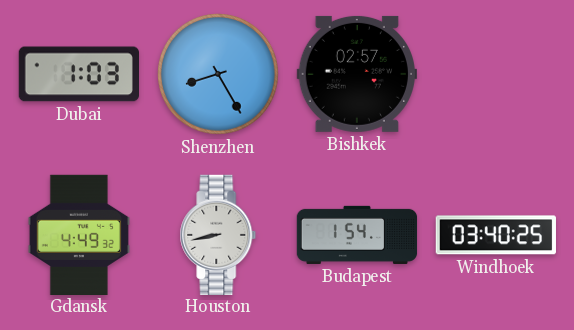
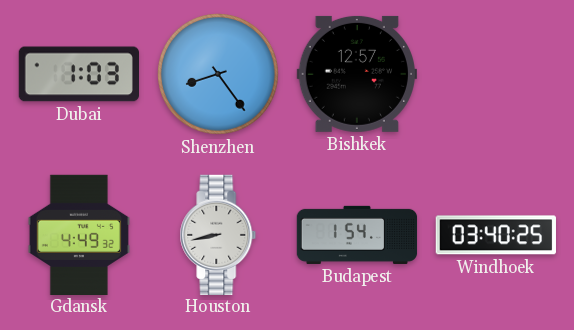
Shenzhen: 8:25 -> 8:24 (219, 75)
Bishkek: 02:57 -> 12:57 (357, 74)
